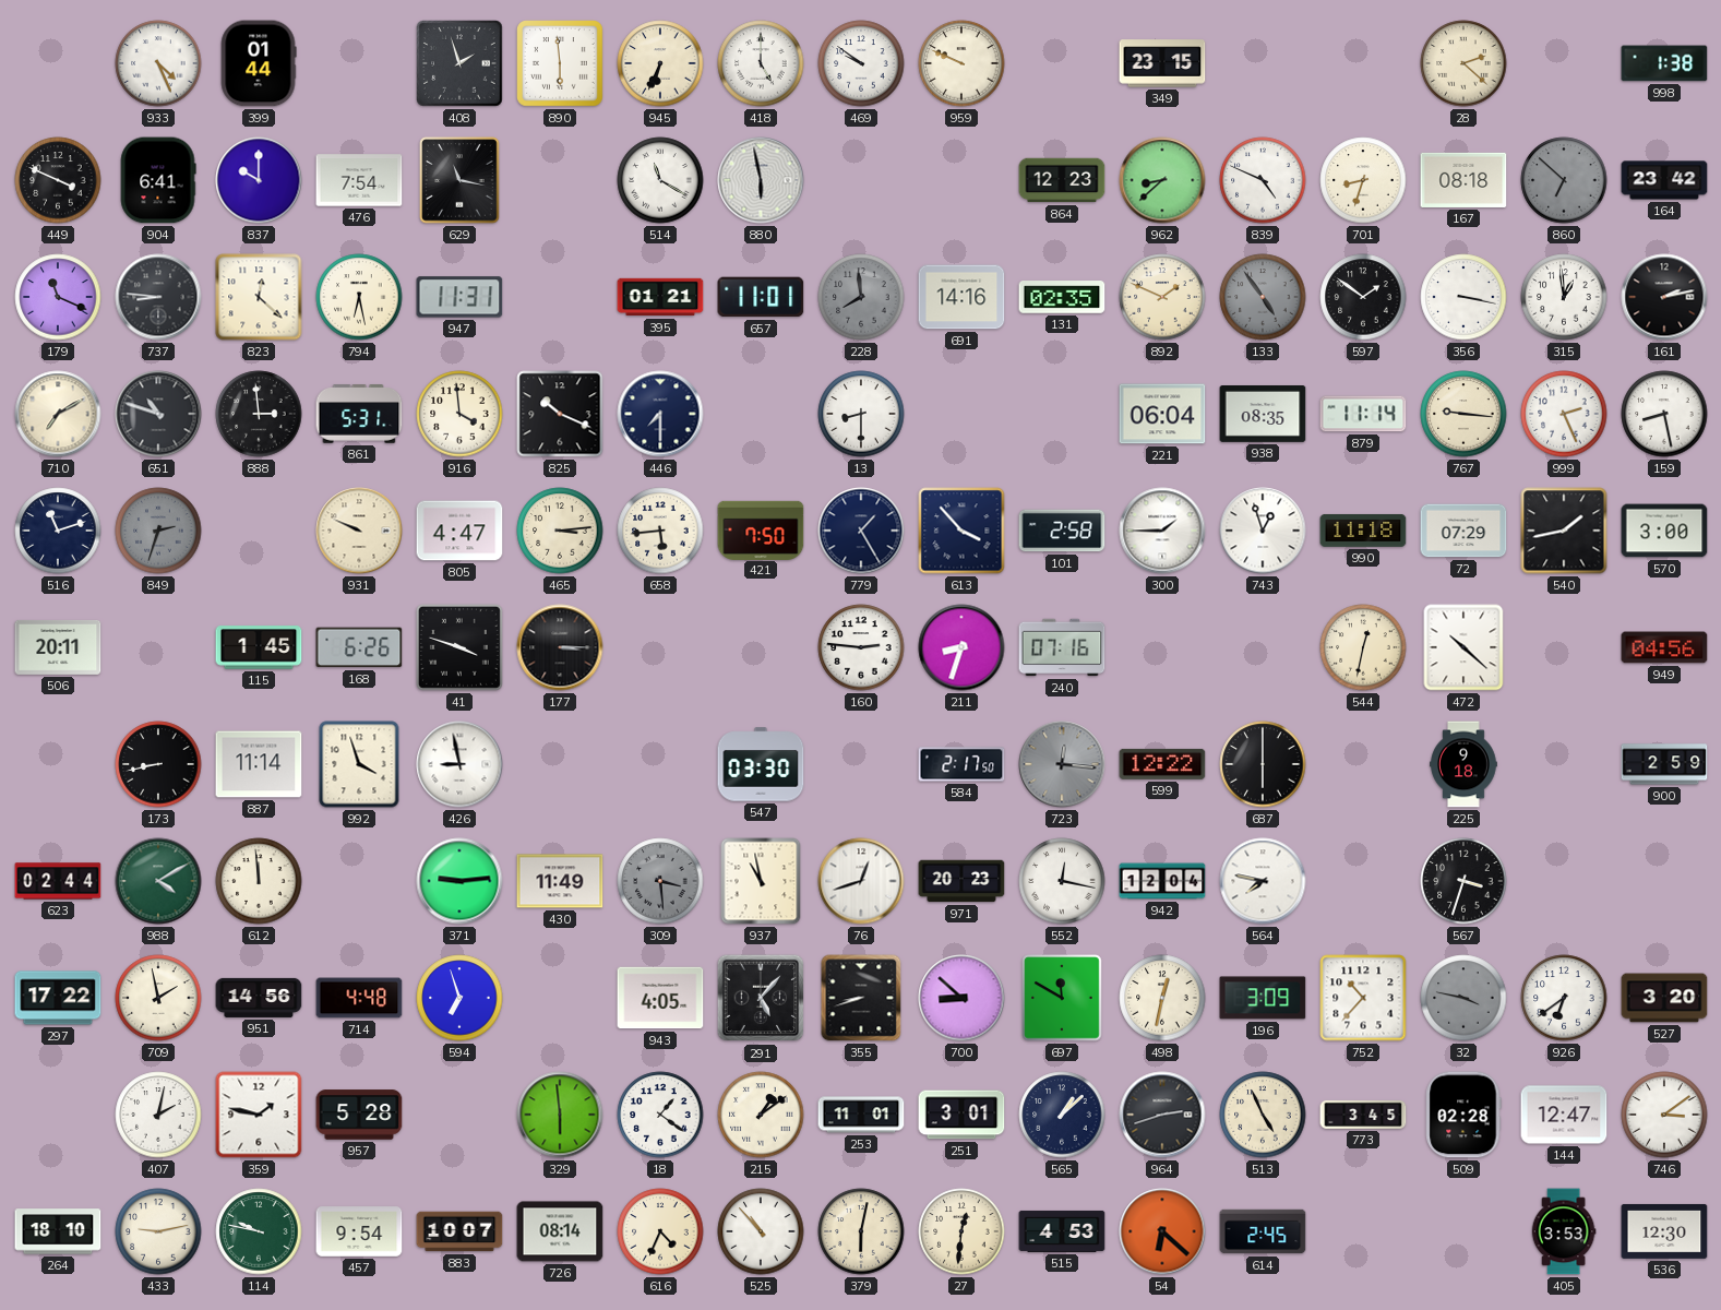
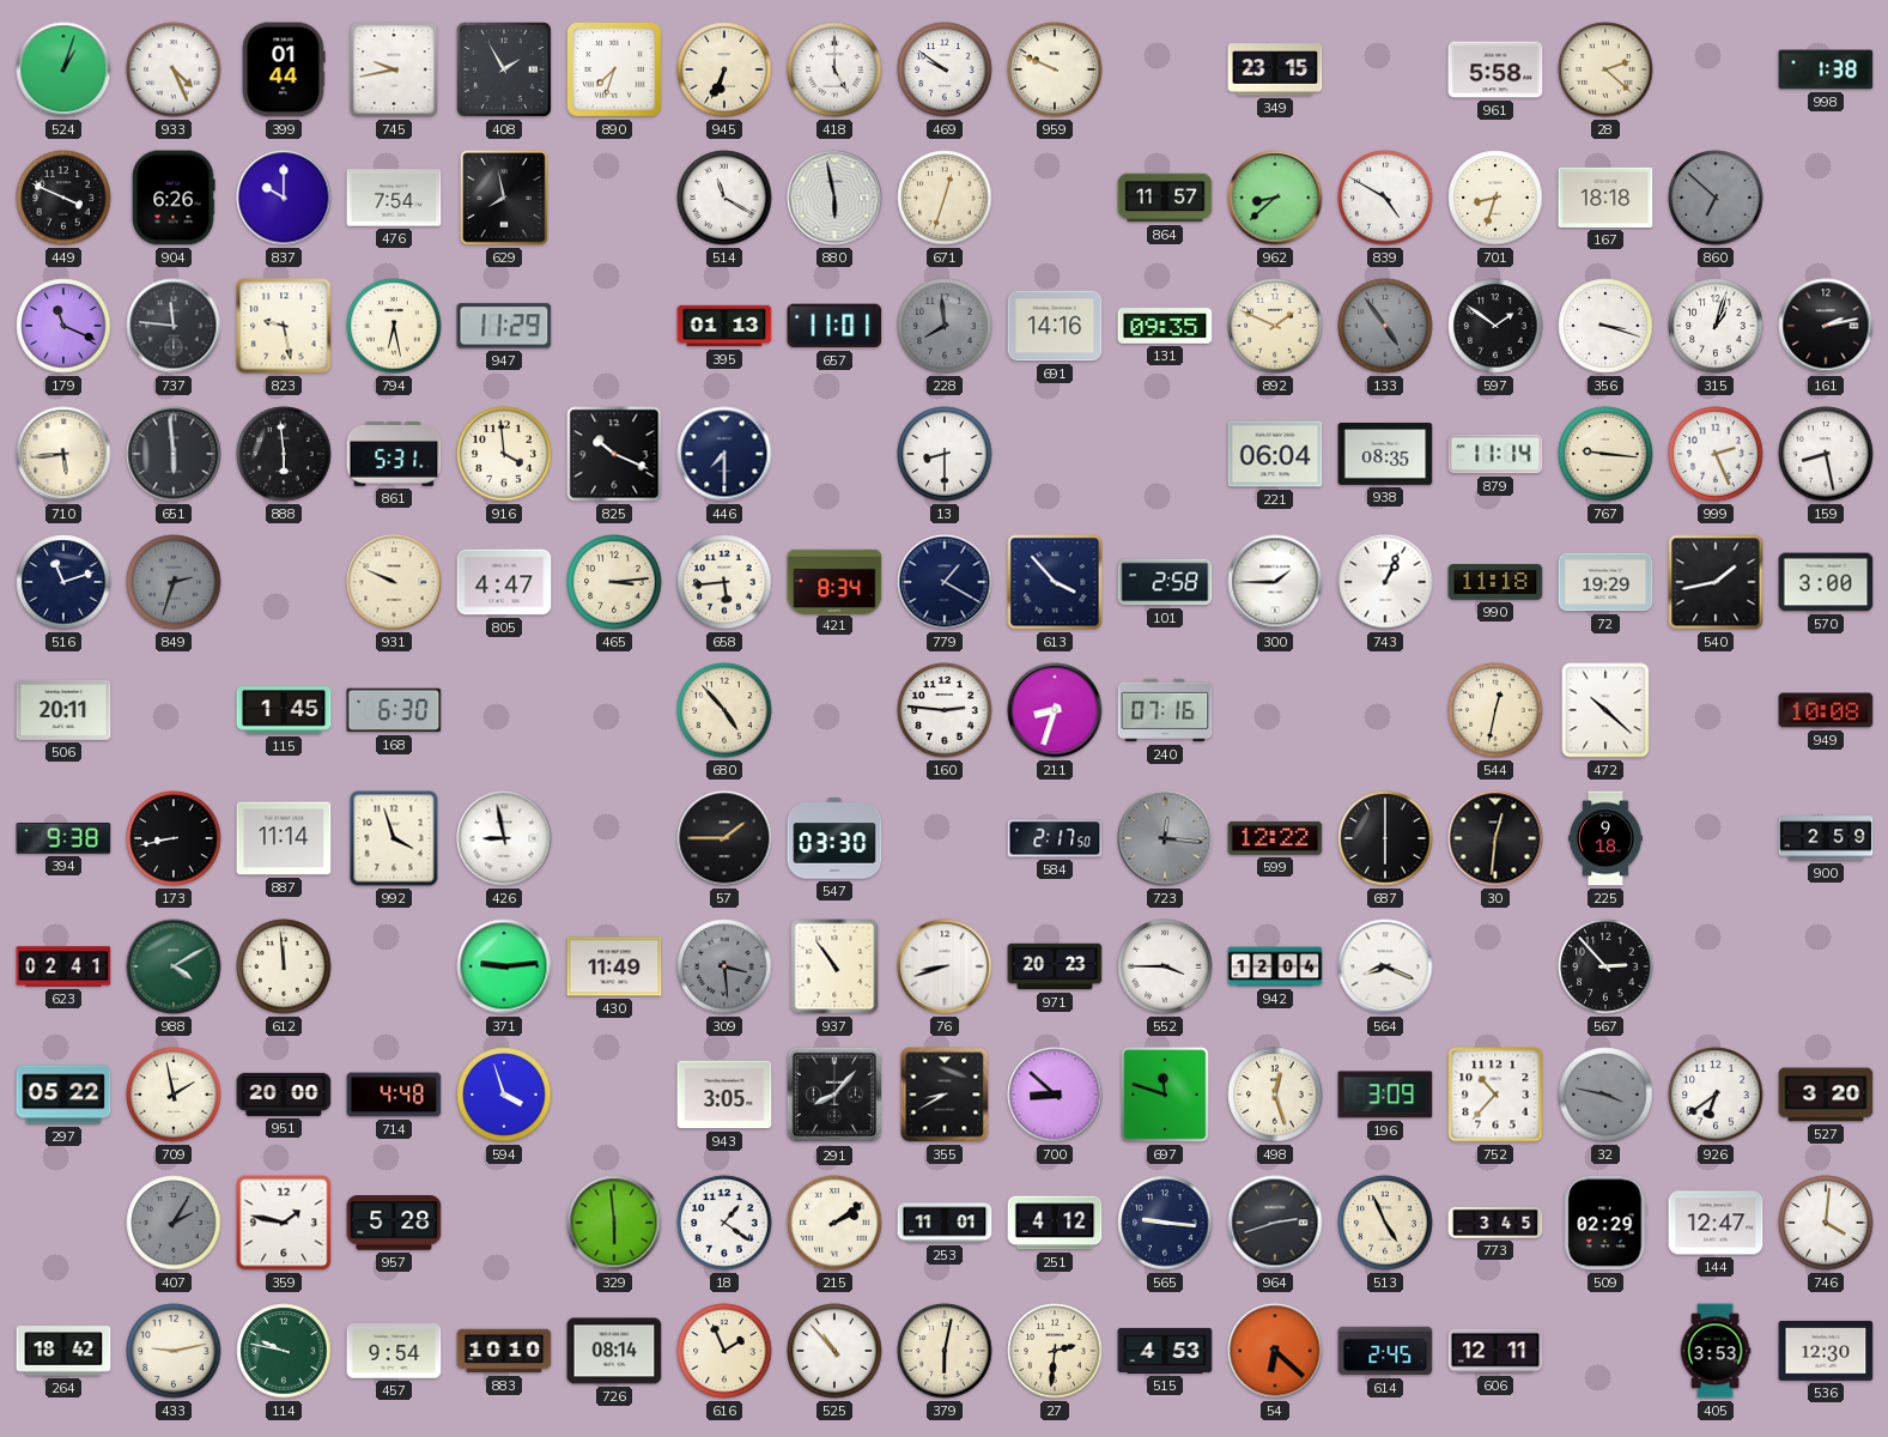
524: none -> 1:03 (63, 69)
745: none -> 9:43 (394, 69)
408: 1:57 -> 1:55 (504, 69)
890: 5:59 -> 7:33 (615, 71)
961: none -> 5:58 (1495, 69)
904: 6:41 -> 6:26 (174, 198)
629: 11:17 -> 7:58 (504, 198)
671: none -> 12:33 (945, 198)
864: 12:23 -> 11:57 (1165, 198)
839: 4:49 -> 4:50 (1385, 198)
167: 08:18 -> 18:18 (1605, 198)
164: 23:42 -> none (1664, 180)
737: 8:46 -> 11:46 (174, 326)
823: 12:22 -> 9:28 (284, 326)
947: 11:31 -> 11:29 (504, 326)
395: 01:21 -> 01:13 (724, 326)
131: 02:35 -> 09:35 (1165, 326)
356: 3:17 -> 3:18 (1605, 326)
315: 12:59 -> 1:03 (1716, 326)
710: 7:10 -> 5:44 (63, 454)
651: 10:48 -> 5:59 (174, 454)
888: 2:59 -> 5:59 (284, 454)
421: 7:50 -> 8:34 (834, 581)
779: 1:25 -> 1:20 (945, 582)
743: 12:57 -> 1:04 (1385, 582)
72: 07:29 -> 19:29 (1605, 582)
168: 6:26 -> 6:30 (394, 710)
41: 3:48 -> none (459, 647)
177: 3:15 -> none (560, 647)
680: none -> 4:53 (724, 710)
949: 04:56 -> 10:08 (1826, 710)
394: none -> 9:38 (63, 839)
57: none -> 1:45 (724, 838)
30: none -> 12:31 (1495, 838)
623: 02:44 -> 02:41 (63, 966)
937: 10:58 -> 10:54 (834, 966)
76: 12:42 -> 8:42 (945, 966)
552: 12:17 -> 3:45 (1165, 966)
564: 7:47 -> 8:19 (1385, 966)
567: 3:33 -> 2:53 (1605, 966)
297: 17:22 -> 05:22 (63, 1095)
951: 14:56 -> 20:00 (284, 1095)
594: 6:57 -> 3:57 (504, 1095)
943: 4:05 -> 3:05 (724, 1095)
291: 5:07 -> 8:07 (834, 1095)
355: 8:42 -> 8:40 (945, 1095)
697: 11:50 -> 11:48 (1165, 1095)
498: 12:32 -> 12:27 (1275, 1095)
407: 2:02 -> 2:05 (174, 1223)
407 dial: white -> grey (174, 1223)
215: 1:09 -> 2:09 (834, 1223)
251: 3:01 -> 4:12 (1055, 1223)
565: 1:08 -> 9:16 (1165, 1223)
509: 02:28 -> 02:29 (1605, 1223)
746: 3:09 -> 4:01 (1826, 1223)
264: 18:10 -> 18:42 (63, 1351)
883: 10:07 -> 10:10 (504, 1351)
616: 4:34 -> 1:56 (724, 1351)
27: 12:31 -> 2:31 (1055, 1351)
606: none -> 12:11 (1495, 1351)
